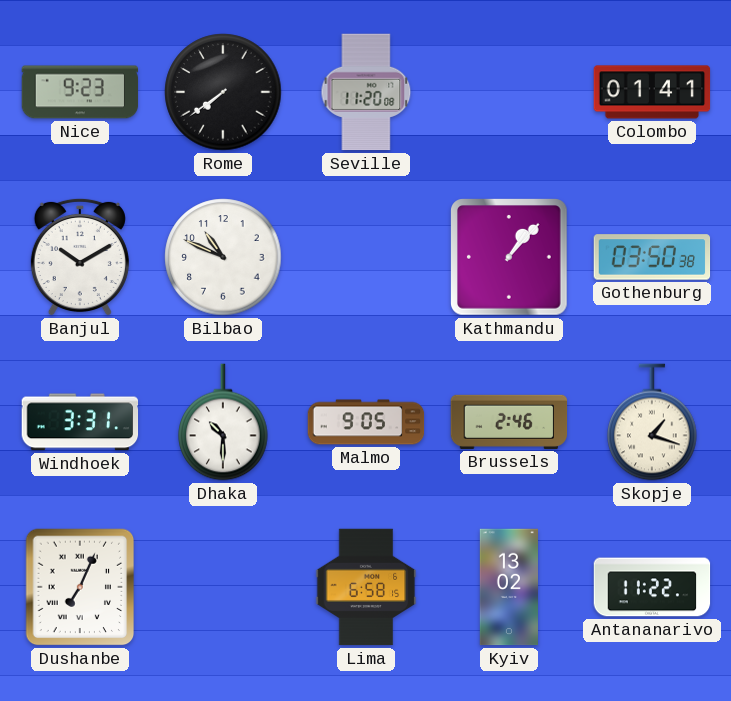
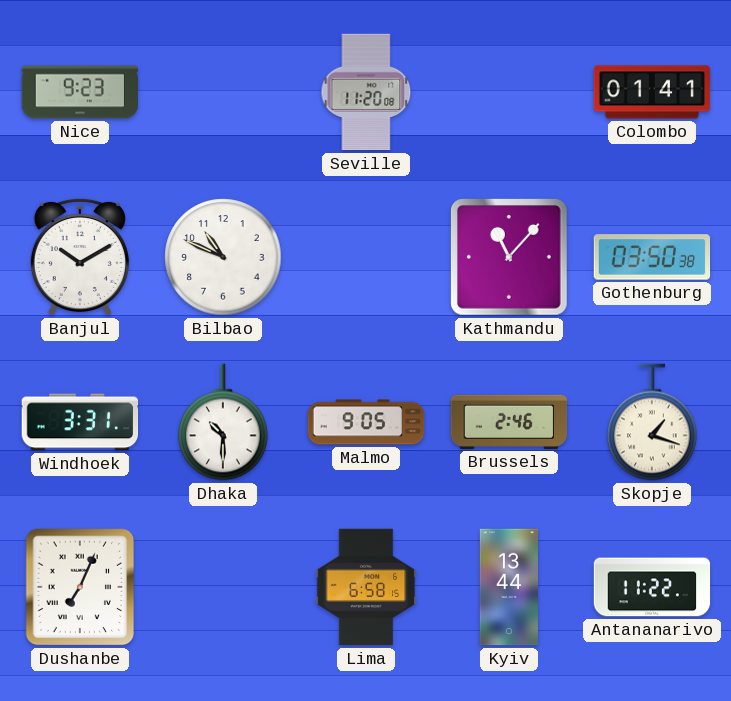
Rome: 7:39 -> none (223, 92)
Kathmandu: 1:07 -> 11:07 (510, 258)
Kyiv: 13:02 -> 13:44 (509, 587)
